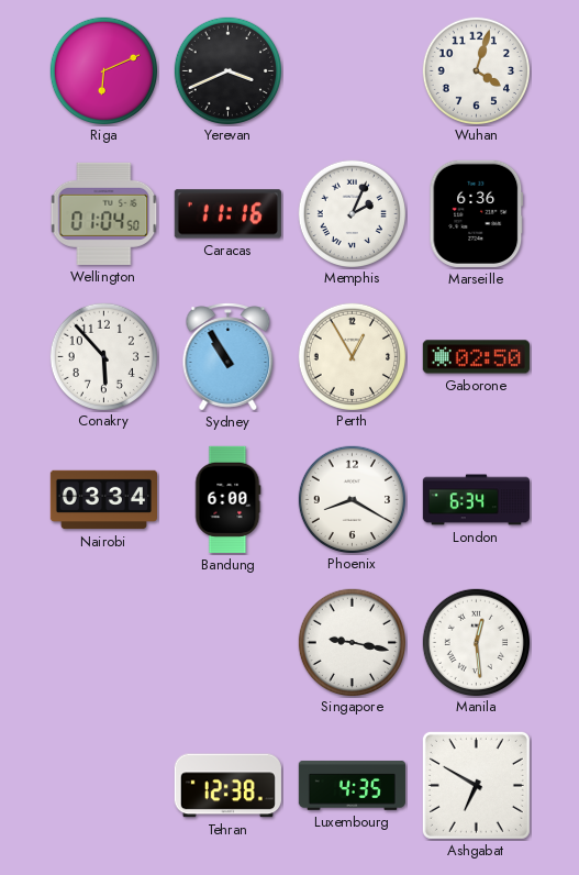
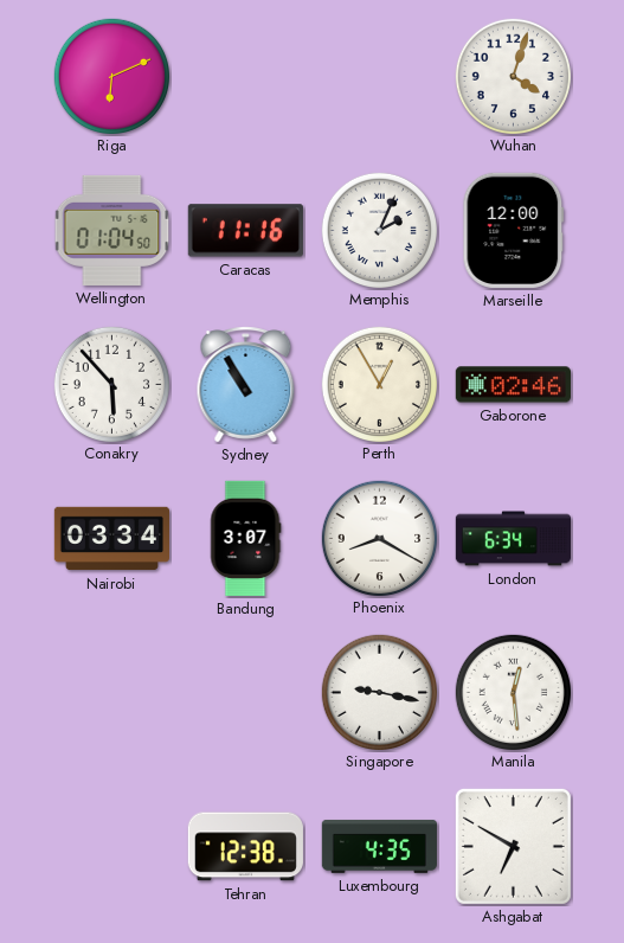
Yerevan: 3:41 -> none (227, 70)
Marseille: 6:36 -> 12:00 (514, 230)
Gaborone: 02:50 -> 02:46 (513, 385)
Bandung: 6:00 -> 3:07 (245, 538)
